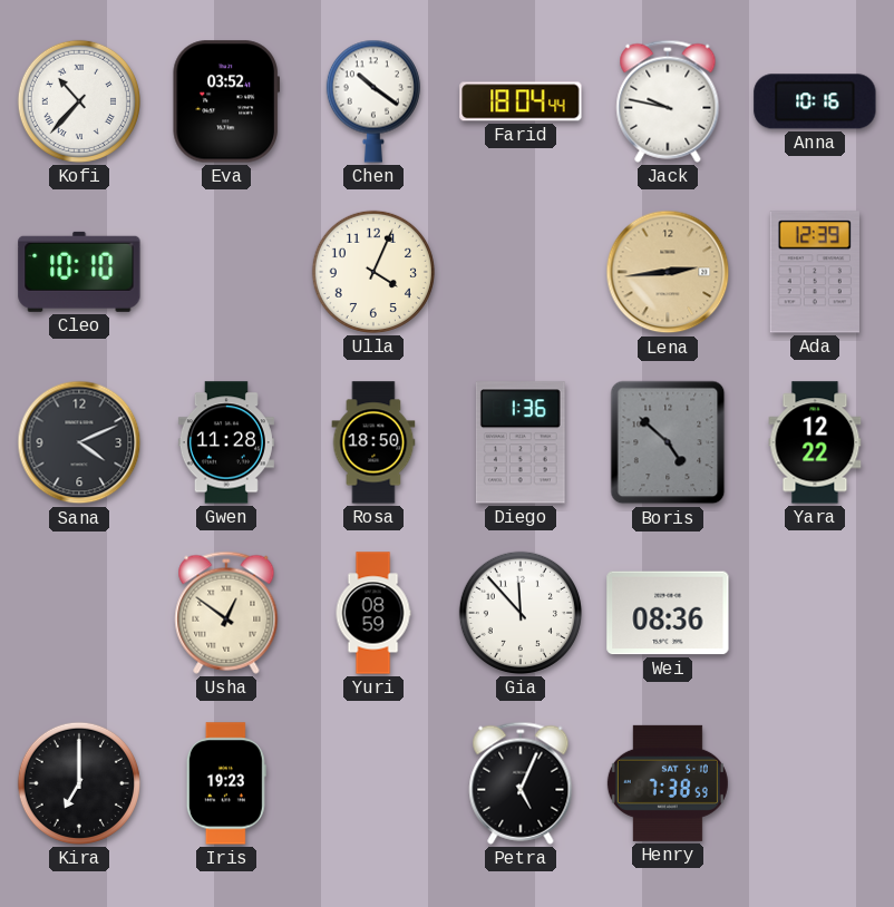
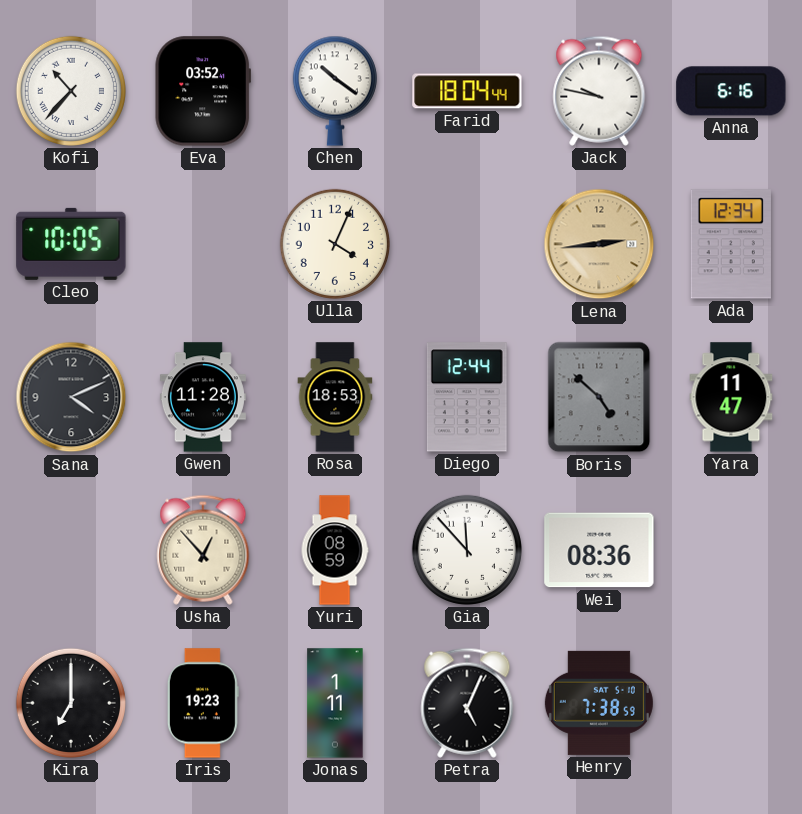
Anna: 10:16 -> 6:16 (731, 91)
Cleo: 10:10 -> 10:05 (71, 244)
Ada: 12:39 -> 12:34 (731, 244)
Rosa: 18:50 -> 18:53 (335, 397)
Diego: 1:36 -> 12:44 (467, 397)
Yara: 12:22 -> 11:47 (731, 397)
Usha: 12:51 -> 12:53 (203, 550)
Jonas: none -> 1:11 (335, 703)
